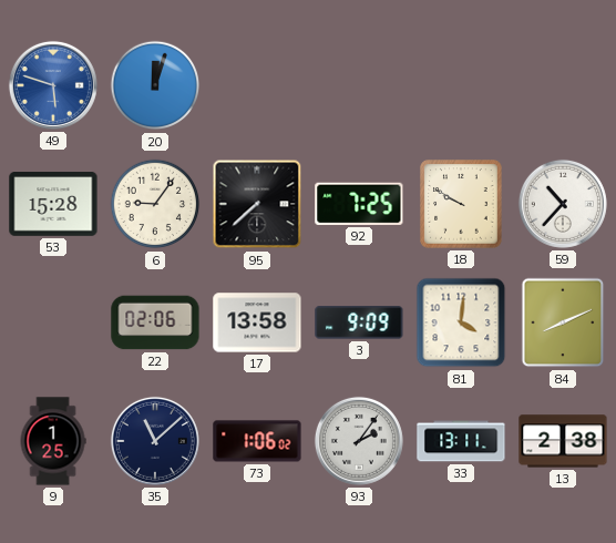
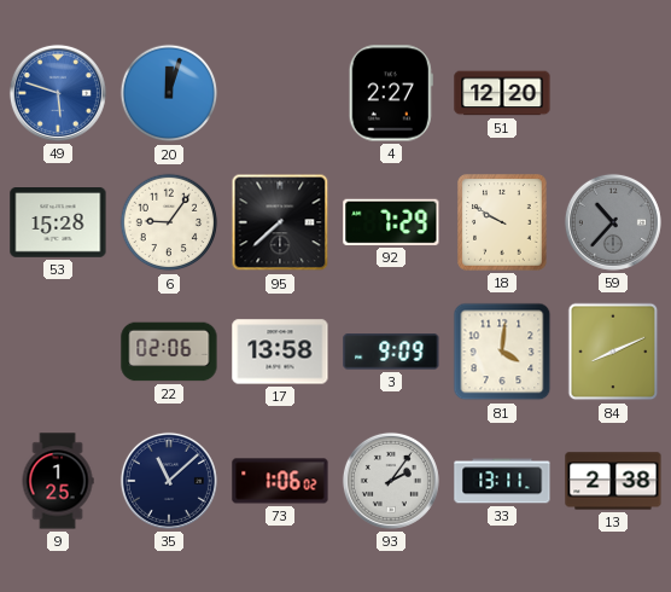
4: none -> 2:27 (391, 93)
51: none -> 12:20 (502, 93)
92: 7:25 -> 7:29 (391, 222)
59 dial: white -> grey (613, 222)
